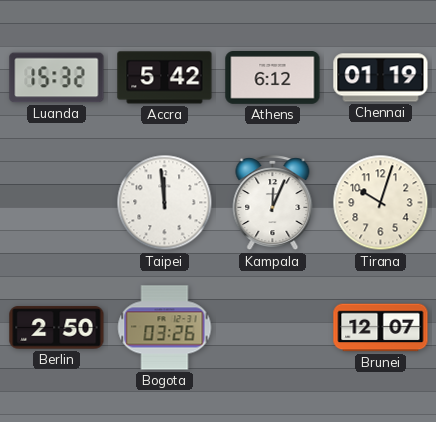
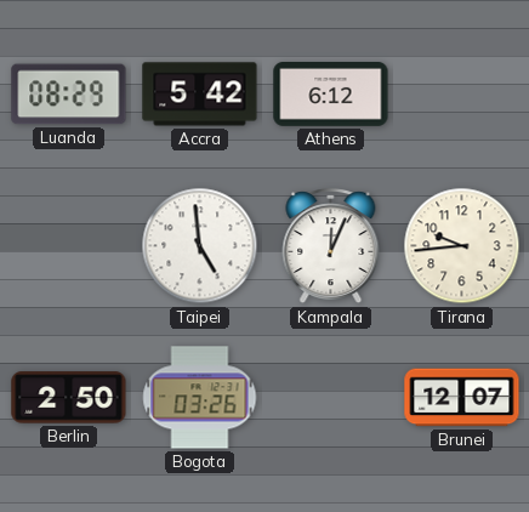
Luanda: 15:32 -> 08:29 (69, 95)
Chennai: 01:19 -> none (381, 78)
Taipei: 11:59 -> 4:59 (200, 246)
Tirana: 10:03 -> 9:44 (462, 246)
